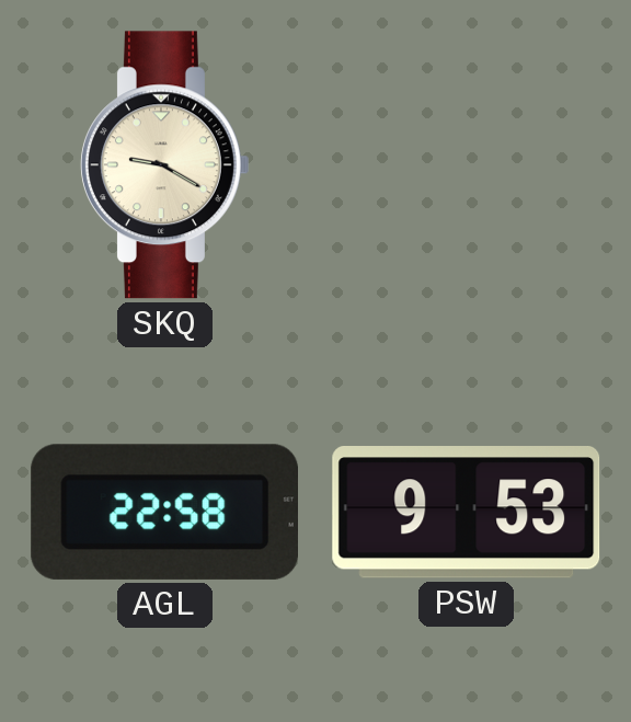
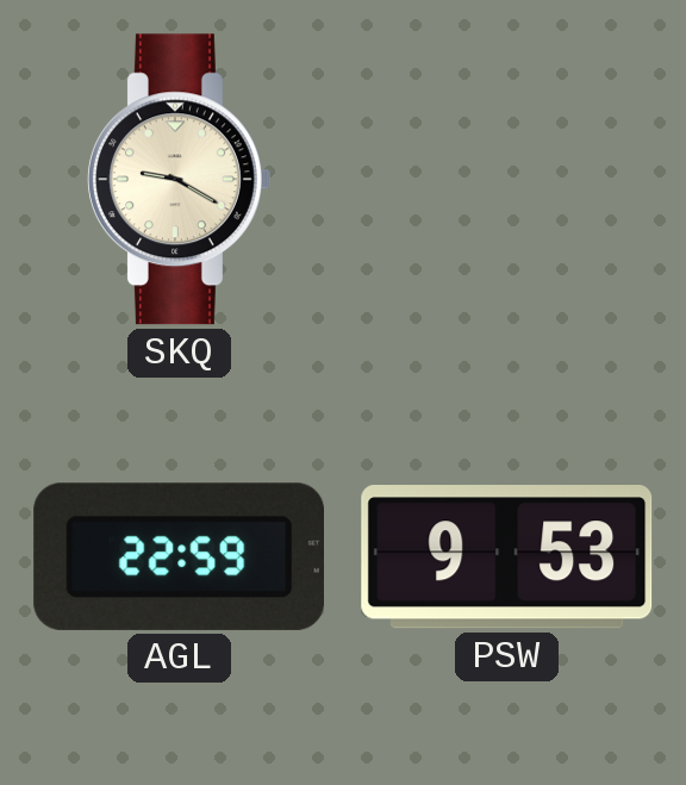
AGL: 22:58 -> 22:59 (179, 556)
